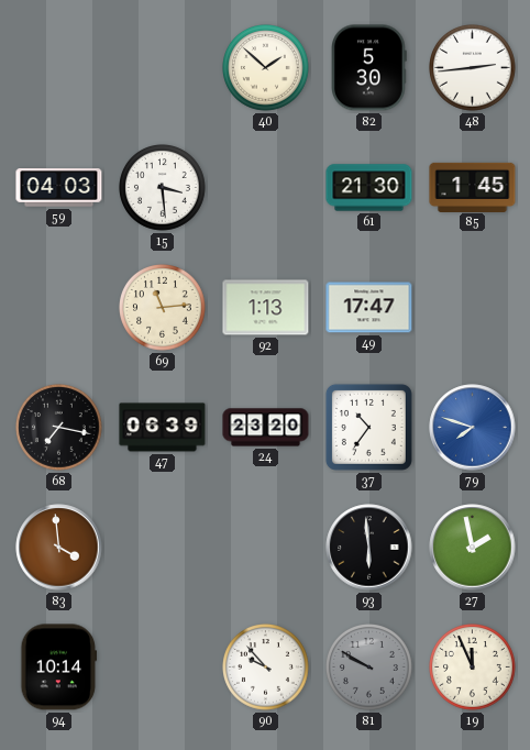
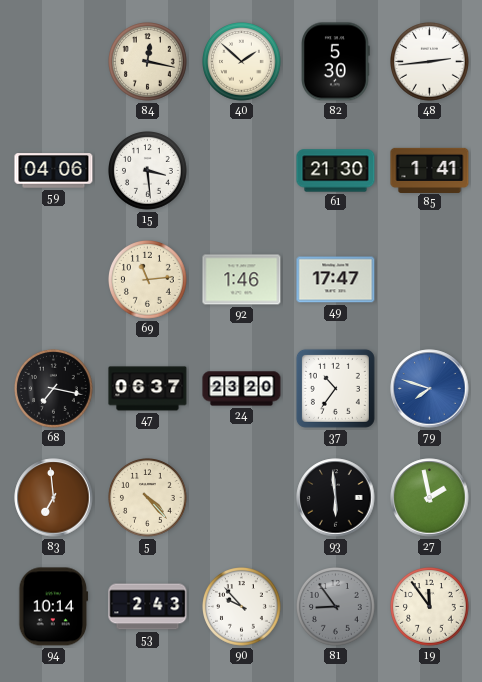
84: none -> 12:17 (148, 62)
59: 04:03 -> 04:06 (54, 171)
85: 1:45 -> 1:41 (430, 170)
92: 1:13 -> 1:46 (242, 280)
47: 06:39 -> 06:37 (148, 389)
83: 3:59 -> 6:59 (54, 498)
5: none -> 4:23 (148, 498)
53: none -> 2:43 (148, 607)
81: 9:50 -> 8:54 (336, 607)
19: 11:56 -> 11:54 (430, 607)
